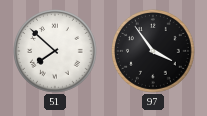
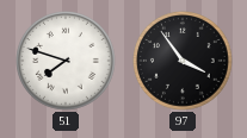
51: 7:52 -> 7:48 (67, 62)
